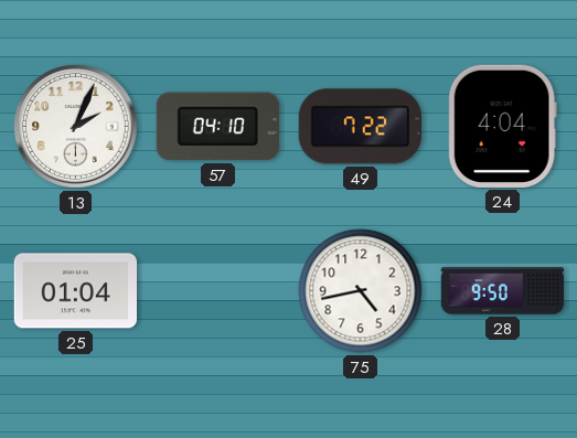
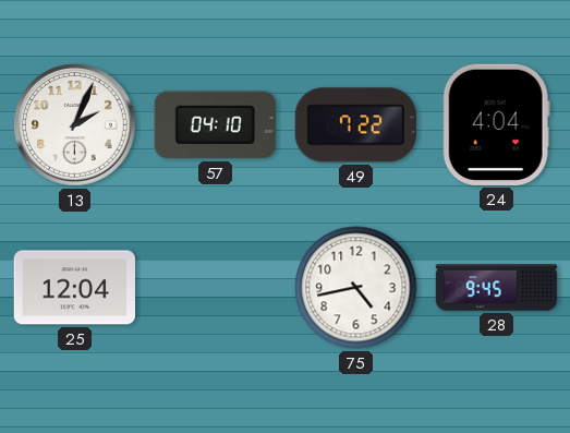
25: 01:04 -> 12:04 (74, 288)
28: 9:50 -> 9:45 (497, 288)
